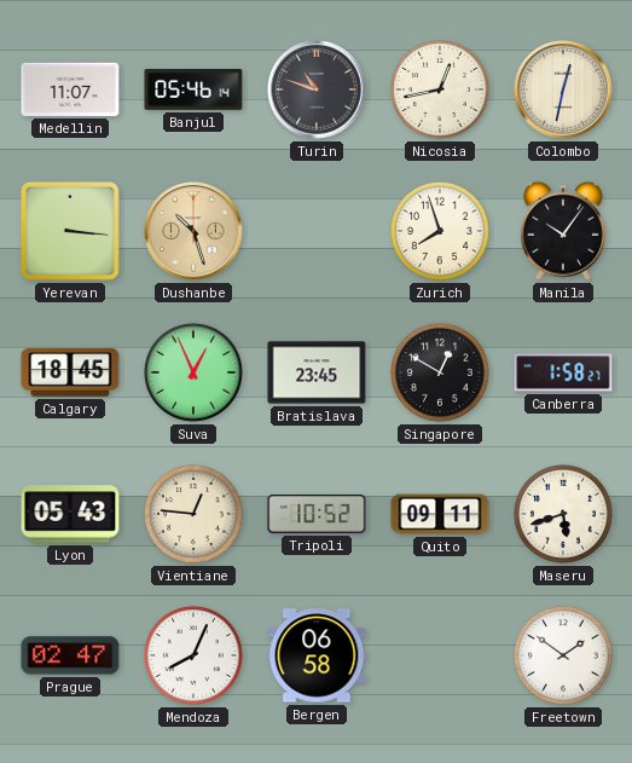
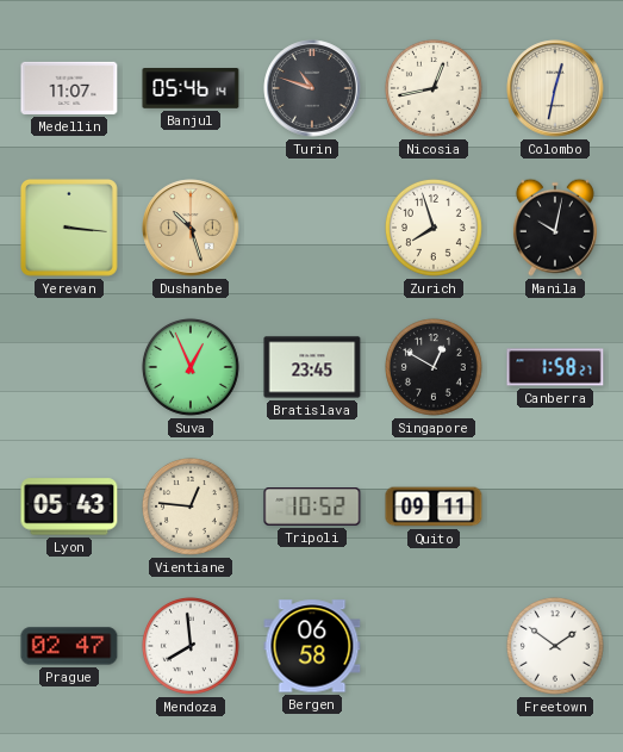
Manila: 10:06 -> 10:02 (555, 228)
Calgary: 18:45 -> none (70, 372)
Maseru: 5:42 -> none (563, 514)
Mendoza: 8:04 -> 7:59 (191, 646)
